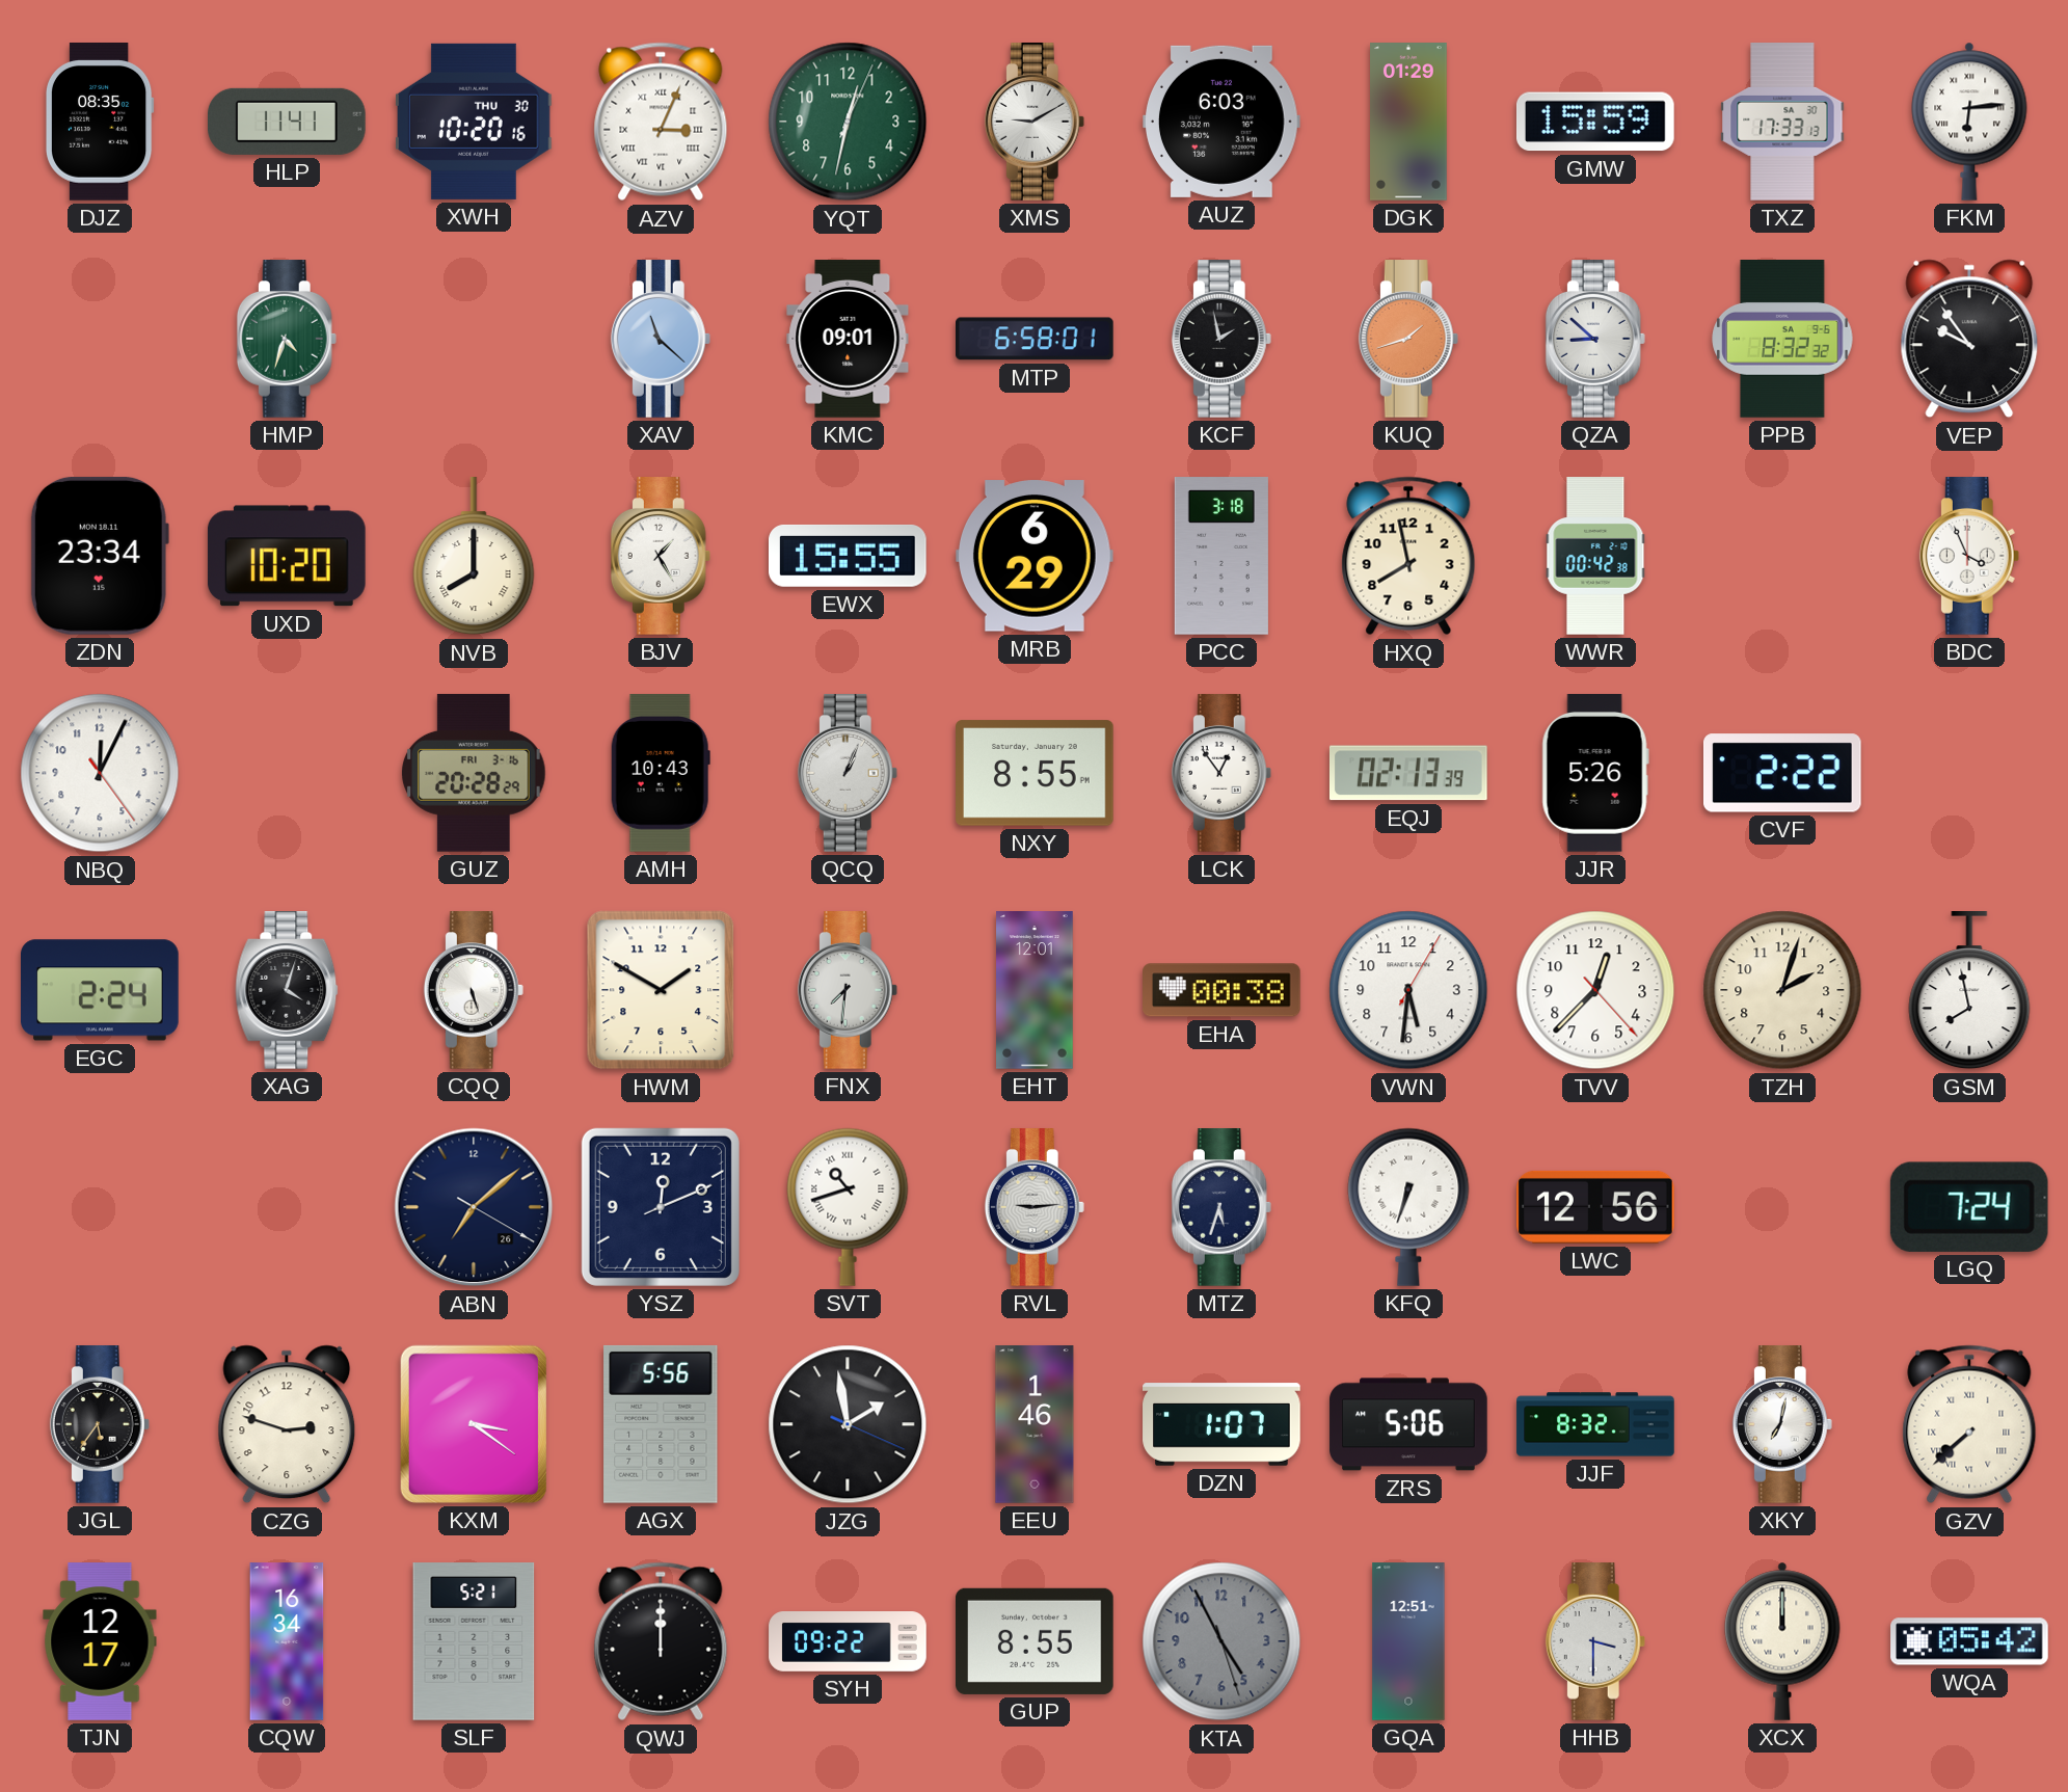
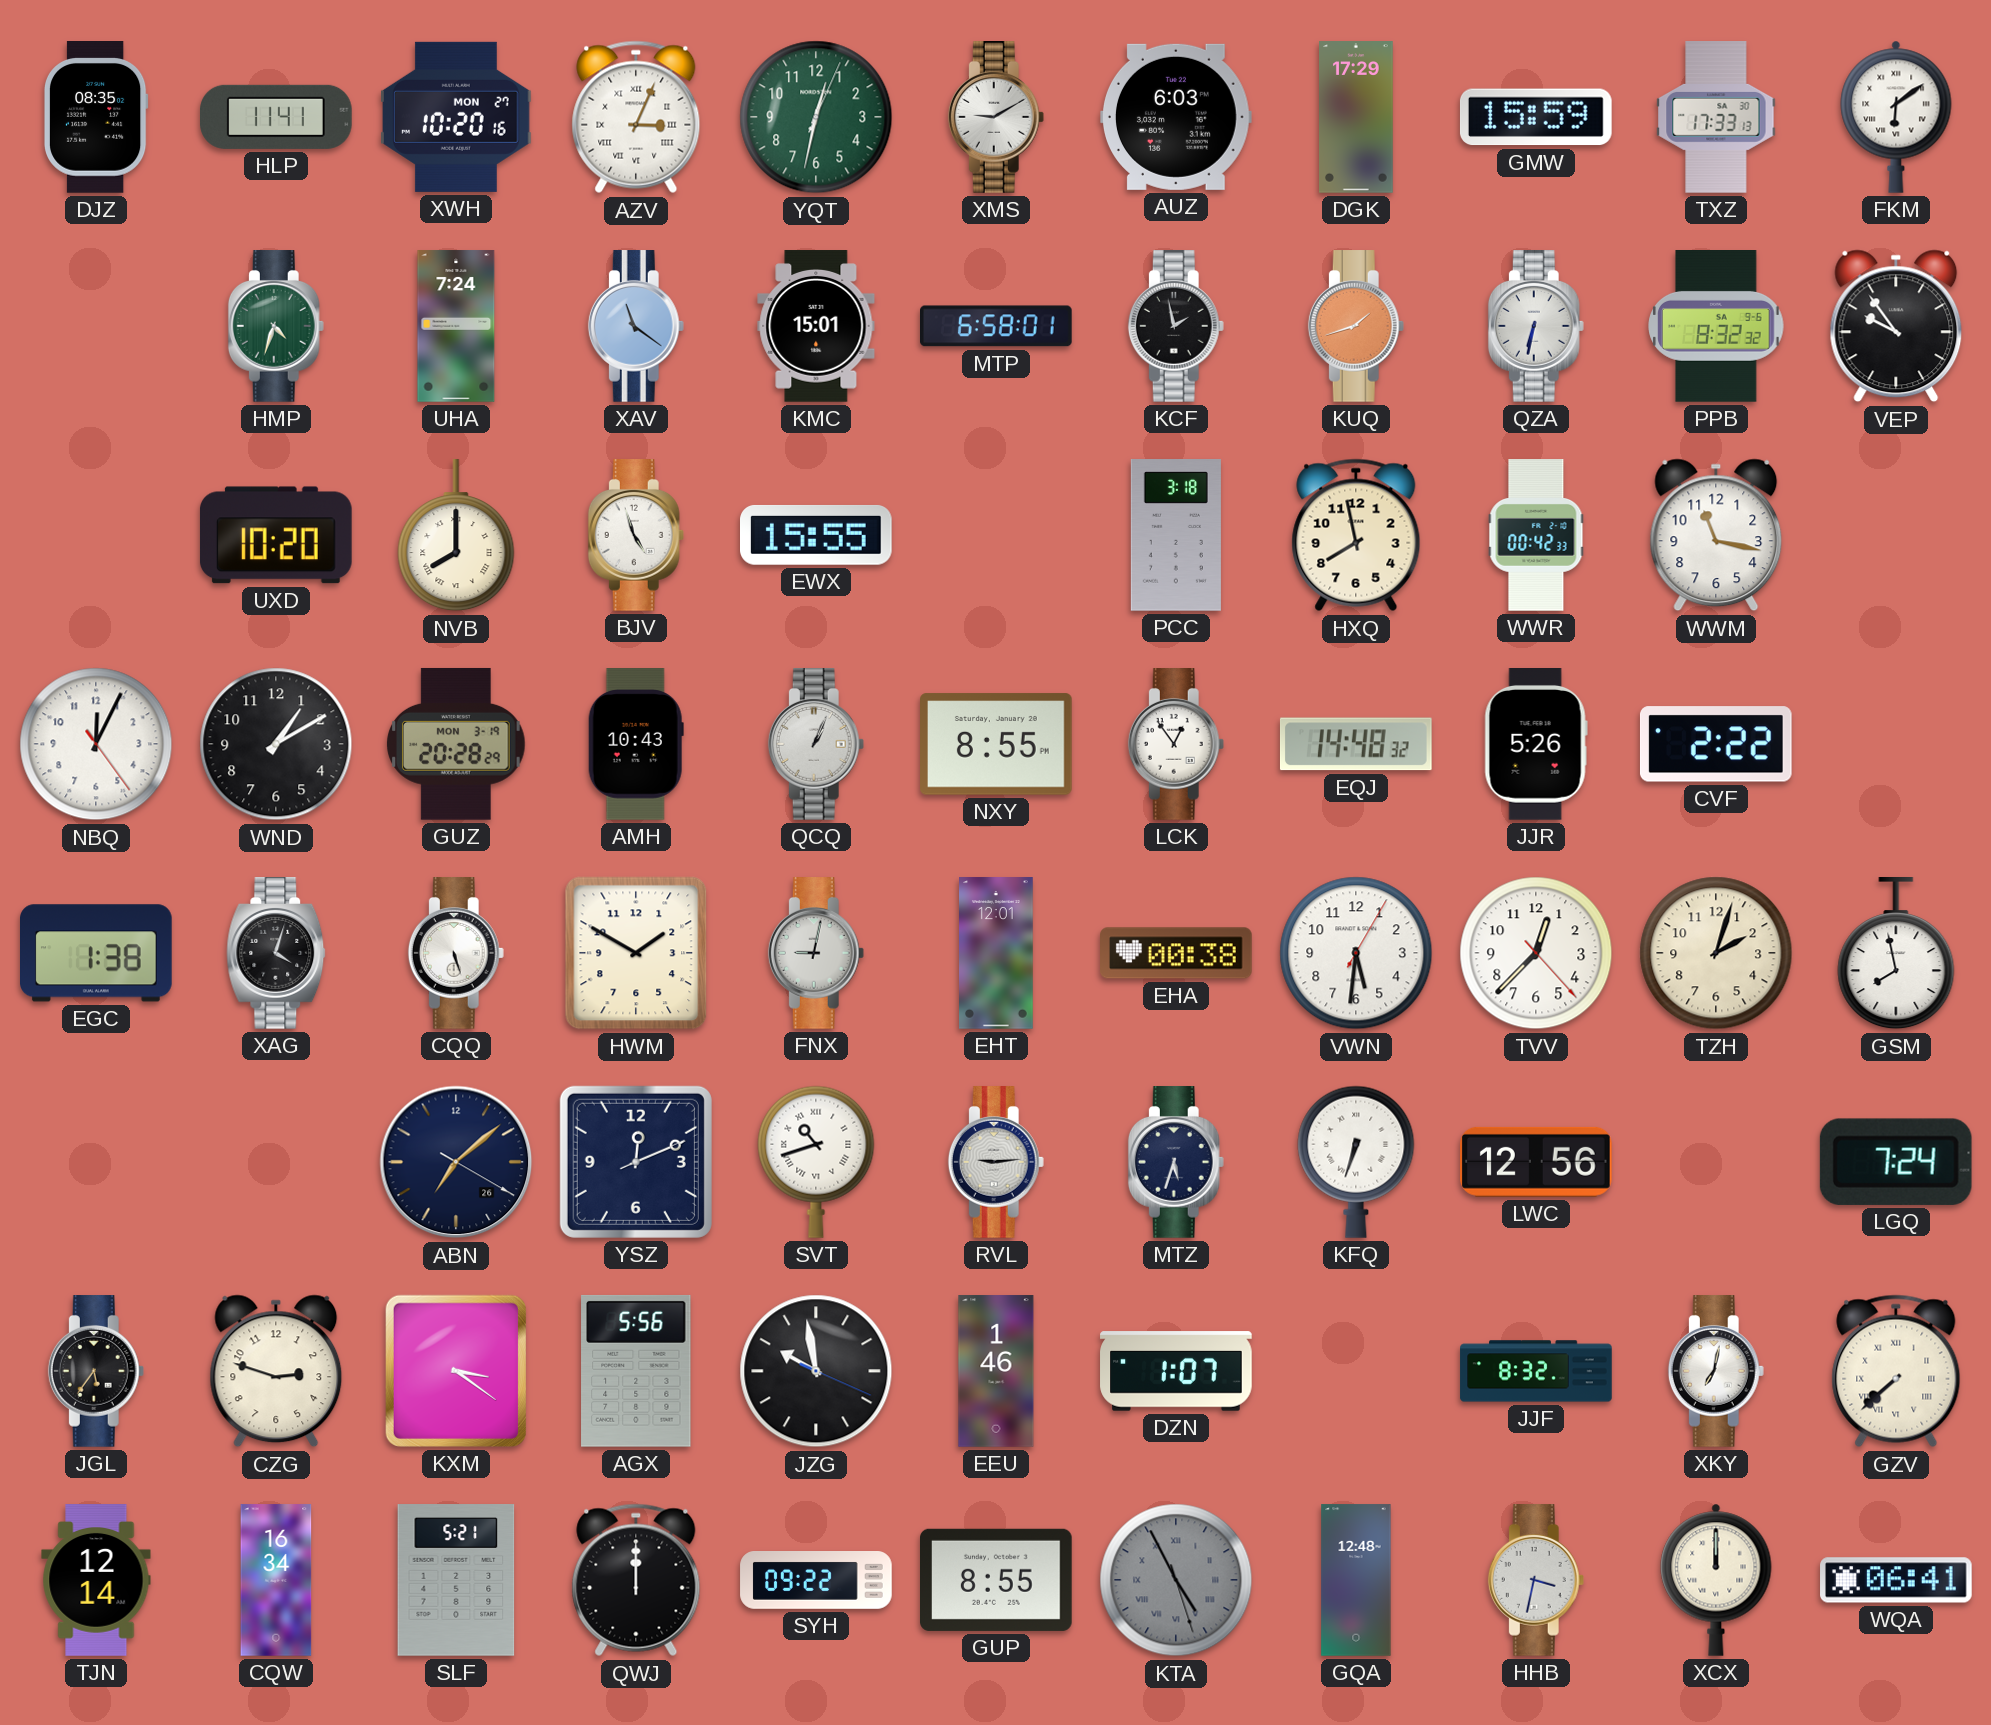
XWH date: THU 30 -> MON 27 (457, 117)
DGK: 01:29 -> 17:29 (1357, 117)
FKM: 6:14 -> 6:09 (1896, 117)
UHA: none -> 7:24 (456, 326)
XAV: 11:22 -> 11:21 (636, 326)
KMC: 09:01 -> 15:01 (816, 326)
QZA: 8:52 -> 6:32 (1536, 326)
ZDN: 23:34 -> none (100, 556)
BJV: 1:25 -> 4:57 (636, 535)
MRB: 6:29 -> none (1035, 556)
WWR: 00:42:38 -> 00:42:33 (1536, 535)
WWM: none -> 11:17 (1716, 535)
BDC: 3:56 -> none (1969, 556)
WND: none -> 1:10 (276, 744)
GUZ date: FRI 3-16 -> MON 3-19 (456, 744)
EQJ: 02:13 -> 14:48 (1356, 744)
EGC: 2:24 -> 1:38 (97, 953)
FNX: 7:31 -> 9:02 (816, 953)
JZG: 1:58 -> 9:58 (816, 1371)
ZRS: 5:06 -> none (1408, 1424)
TJN: 12:17 -> 12:14 (96, 1580)
KTA numerals: Arabic -> Roman (1176, 1580)
GQA: 12:51 -> 12:48 (1356, 1580)
HHB: 3:30 -> 3:32 (1536, 1580)
WQA: 05:42 -> 06:41 (1896, 1580)
